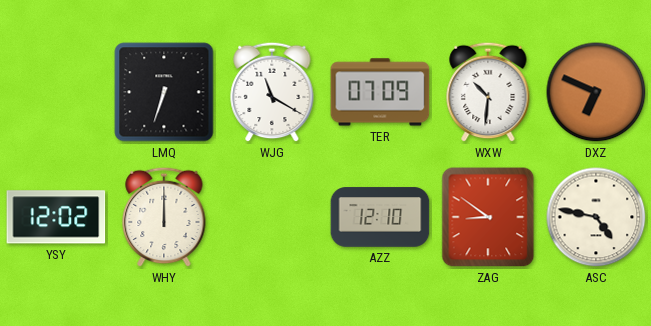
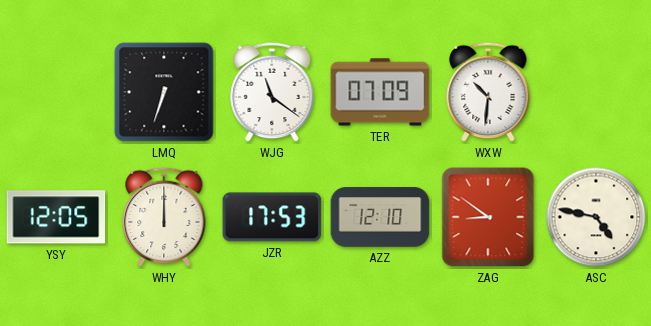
WJG: 11:20 -> 11:21 (272, 92)
DXZ: 6:49 -> none (596, 92)
YSY: 12:02 -> 12:05 (56, 217)
JZR: none -> 17:53 (272, 217)
